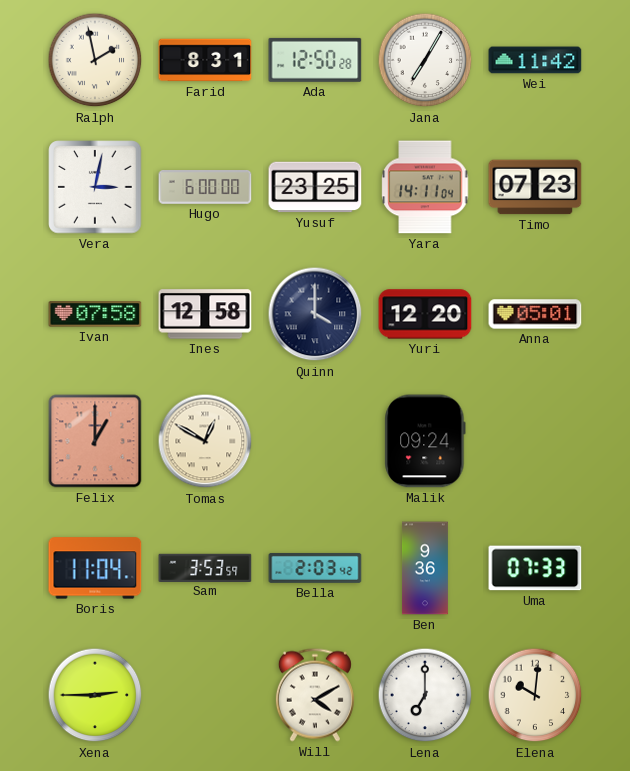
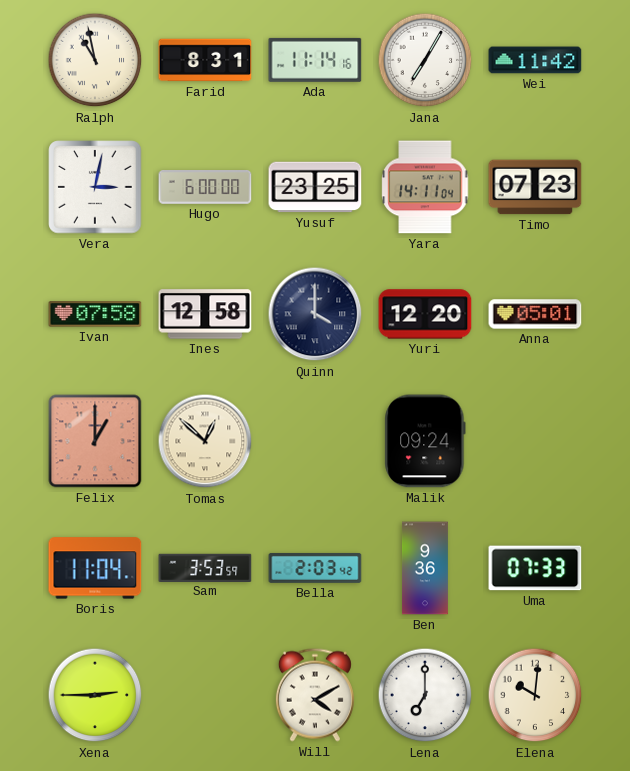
Ralph: 1:58 -> 10:58 (95, 60)
Ada: 12:50 -> 11:14 (315, 60)
Tomas: 12:50 -> 12:52 (205, 441)
